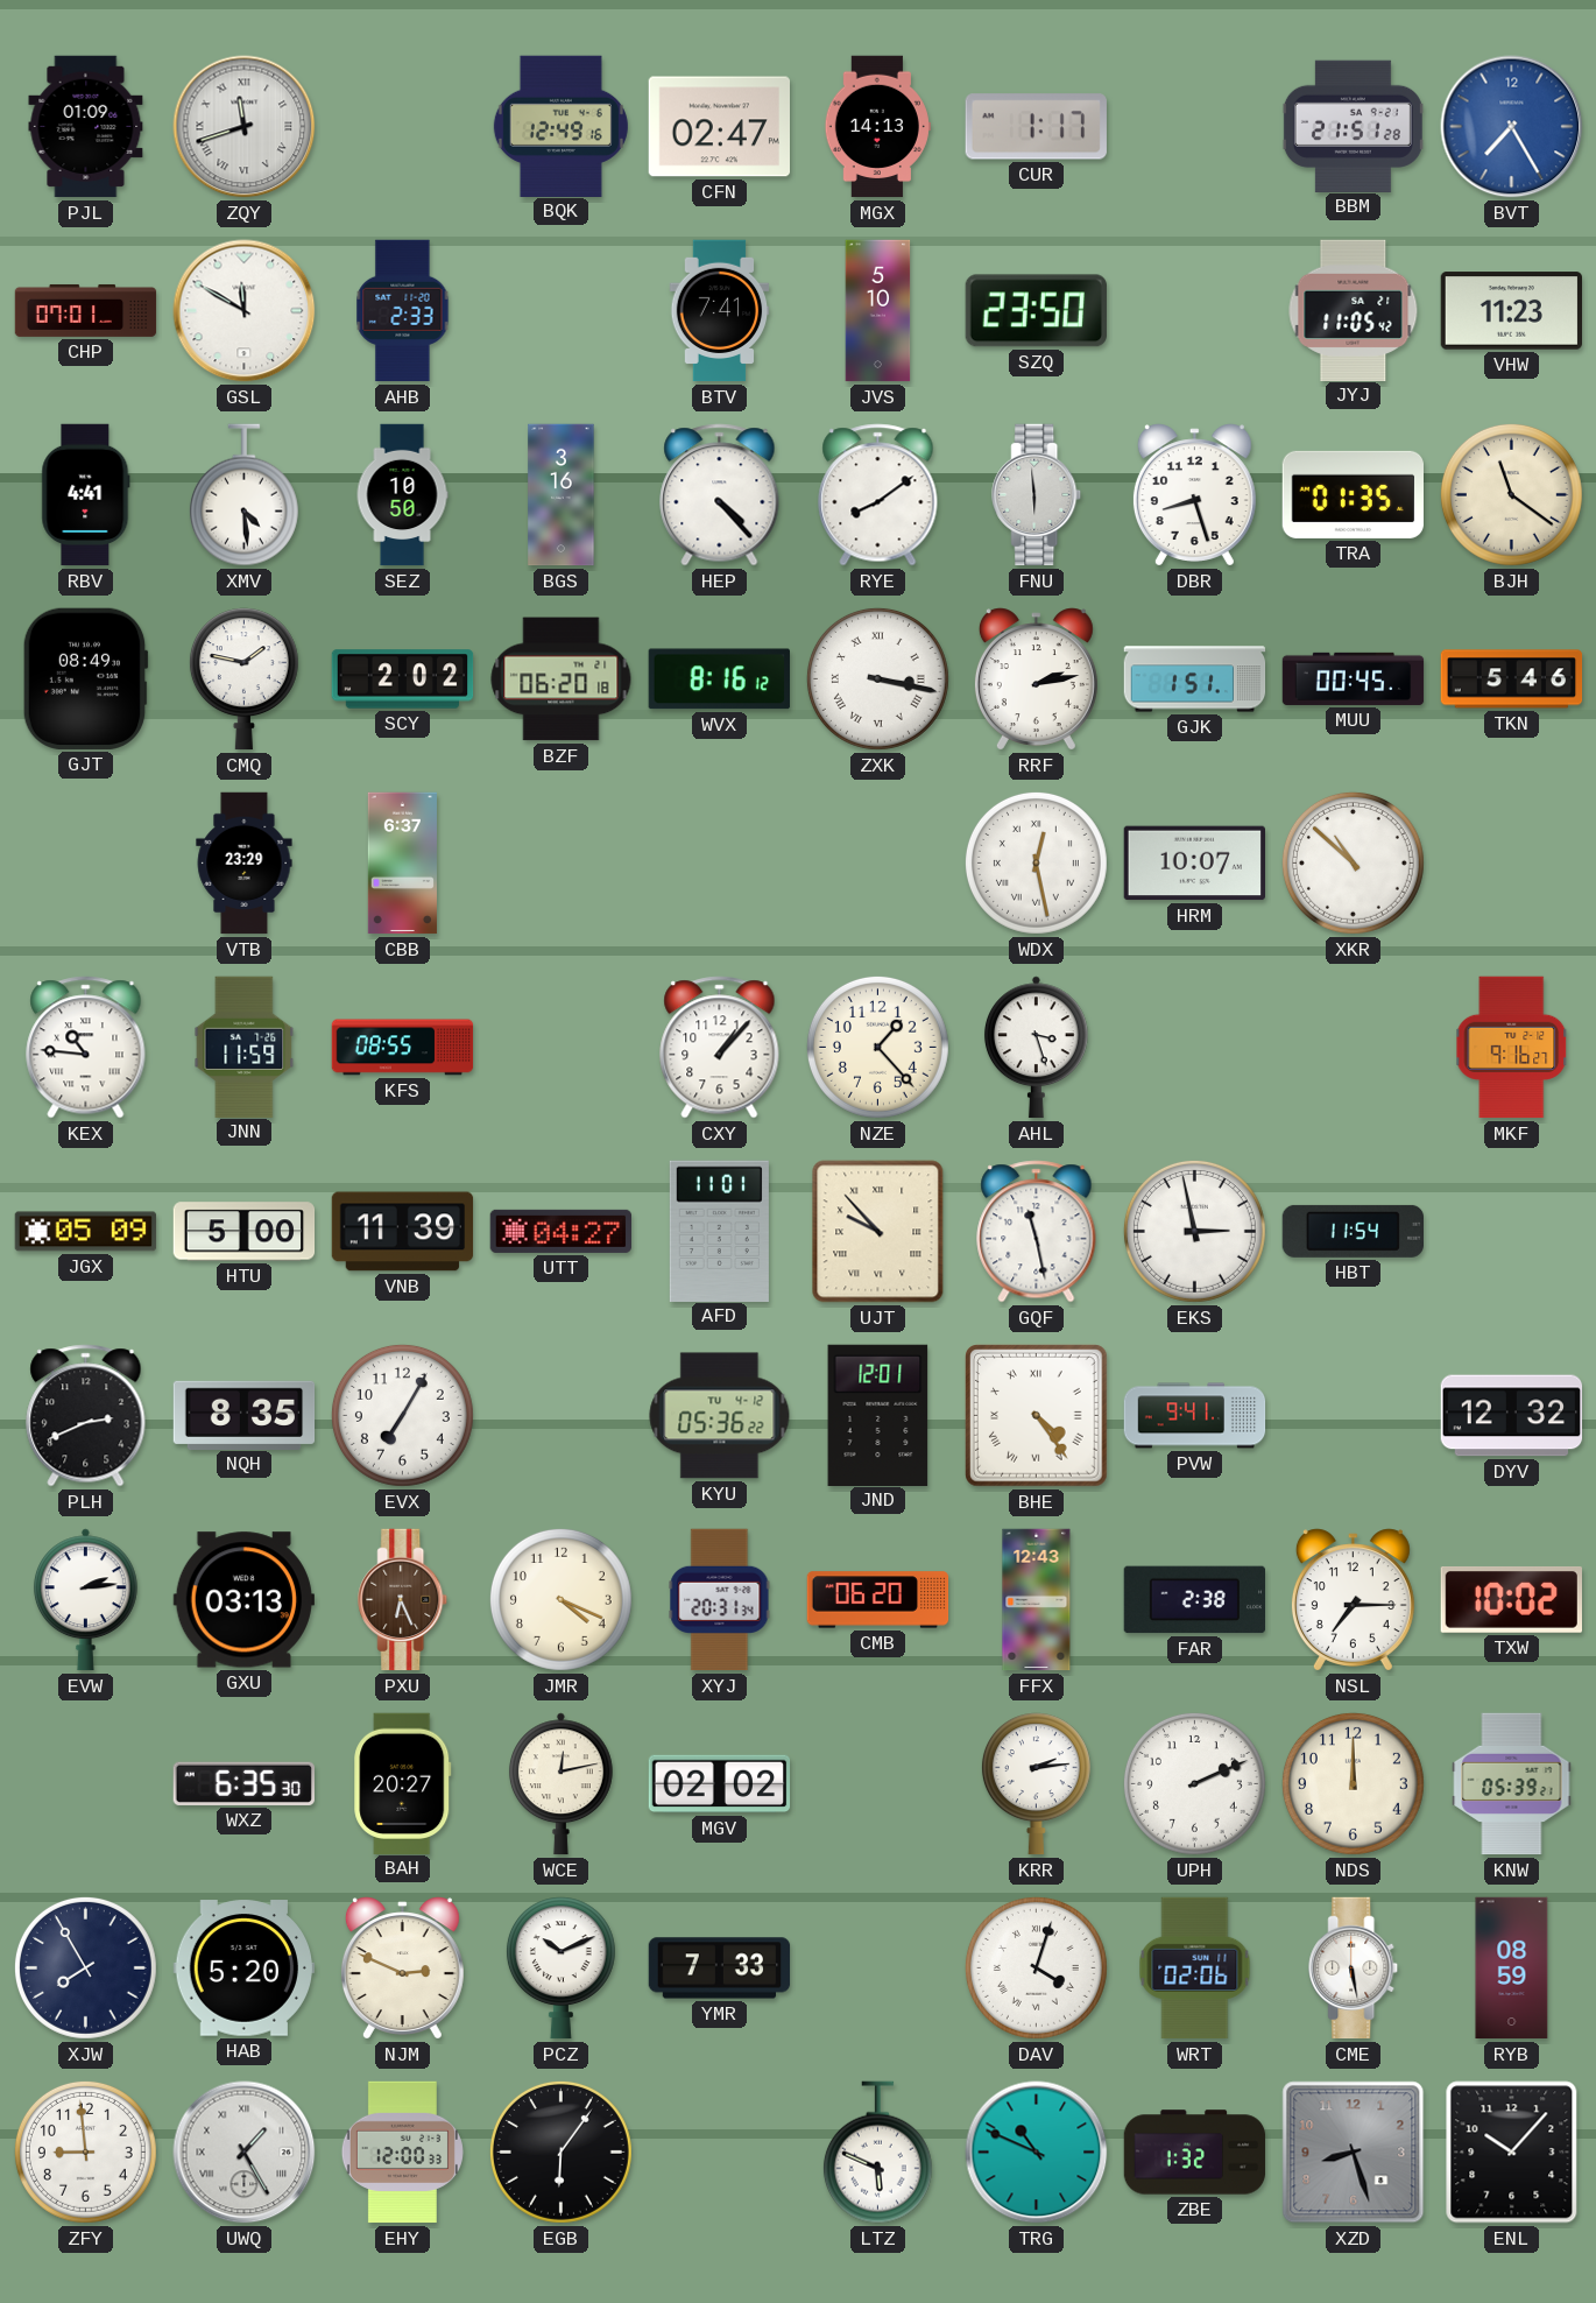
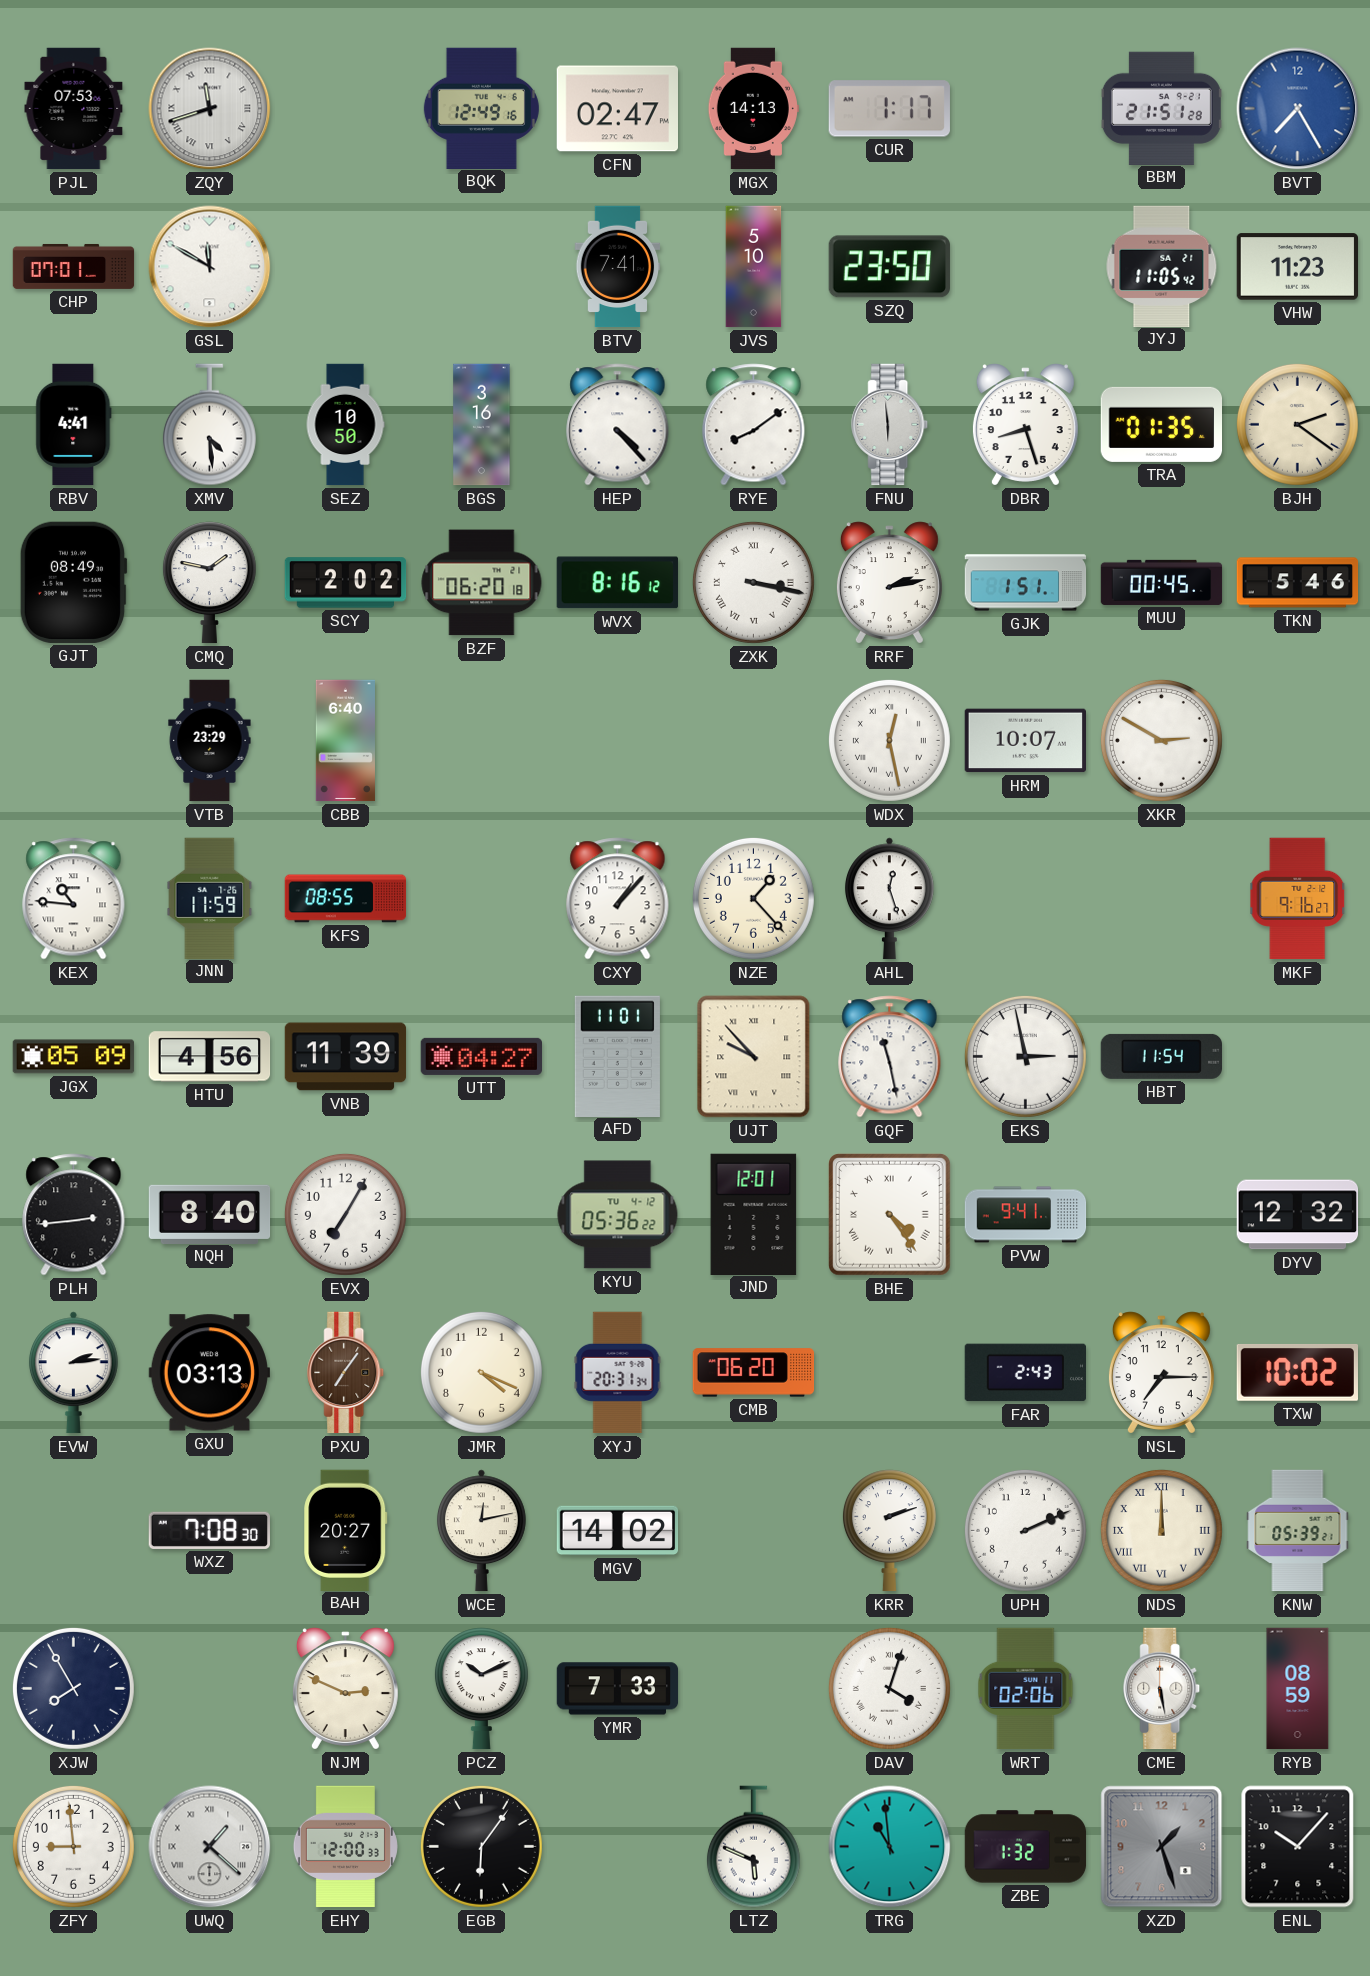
PJL: 01:09 -> 07:53 (74, 109)
AHB: 2:33 -> none (403, 311)
BJH: 11:21 -> 2:21 (1297, 424)
CBB: 6:37 -> 6:40 (345, 741)
XKR: 10:52 -> 2:50 (1161, 740)
AHL: 3:27 -> 12:27 (889, 899)
HTU: 5:00 -> 4:56 (210, 1057)
PLH: 2:41 -> 2:44 (74, 1215)
NQH: 8:35 -> 8:40 (210, 1214)
PXU: 6:26 -> 7:06 (346, 1373)
FFX: 12:43 -> none (1037, 1600)
FAR: 2:38 -> 2:43 (1025, 1373)
WXZ: 6:35 -> 7:08 (209, 1530)
MGV: 02:02 -> 14:02 (618, 1531)
KRR: 2:14 -> 2:12 (889, 1531)
NDS numerals: Arabic -> Roman (1161, 1530)
HAB: 5:20 -> none (243, 1969)
UWQ: 1:25 -> 1:22 (210, 1847)
TRG: 10:49 -> 10:59 (890, 1847)
XZD: 8:27 -> 1:27 (1162, 1847)
